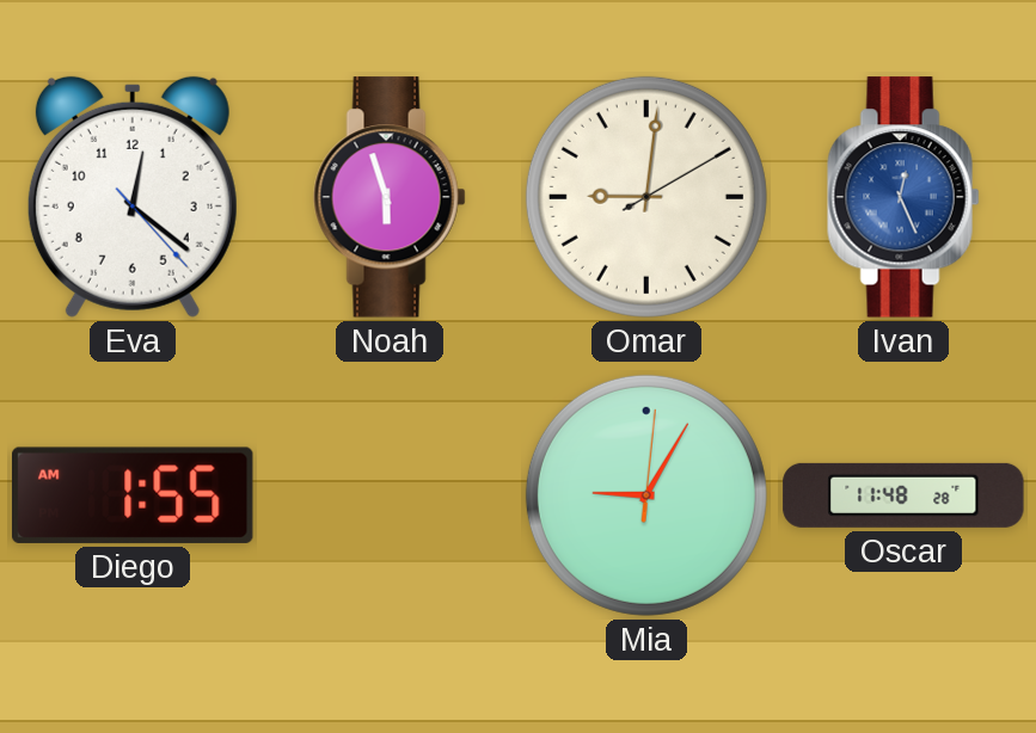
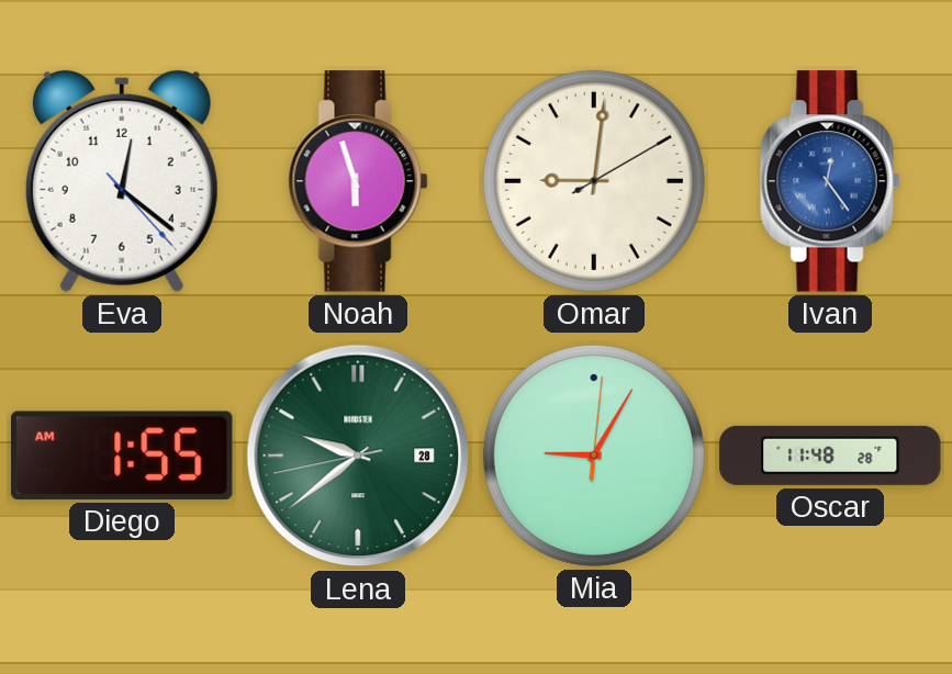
Ivan: 12:26 -> 12:24 (830, 181)
Lena: none -> 9:38 (358, 456)
